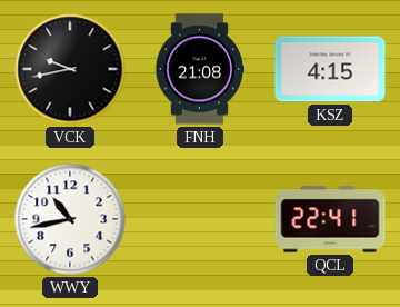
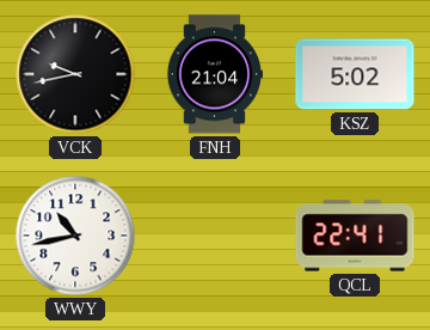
FNH: 21:08 -> 21:04 (214, 74)
KSZ: 4:15 -> 5:02 (355, 74)
